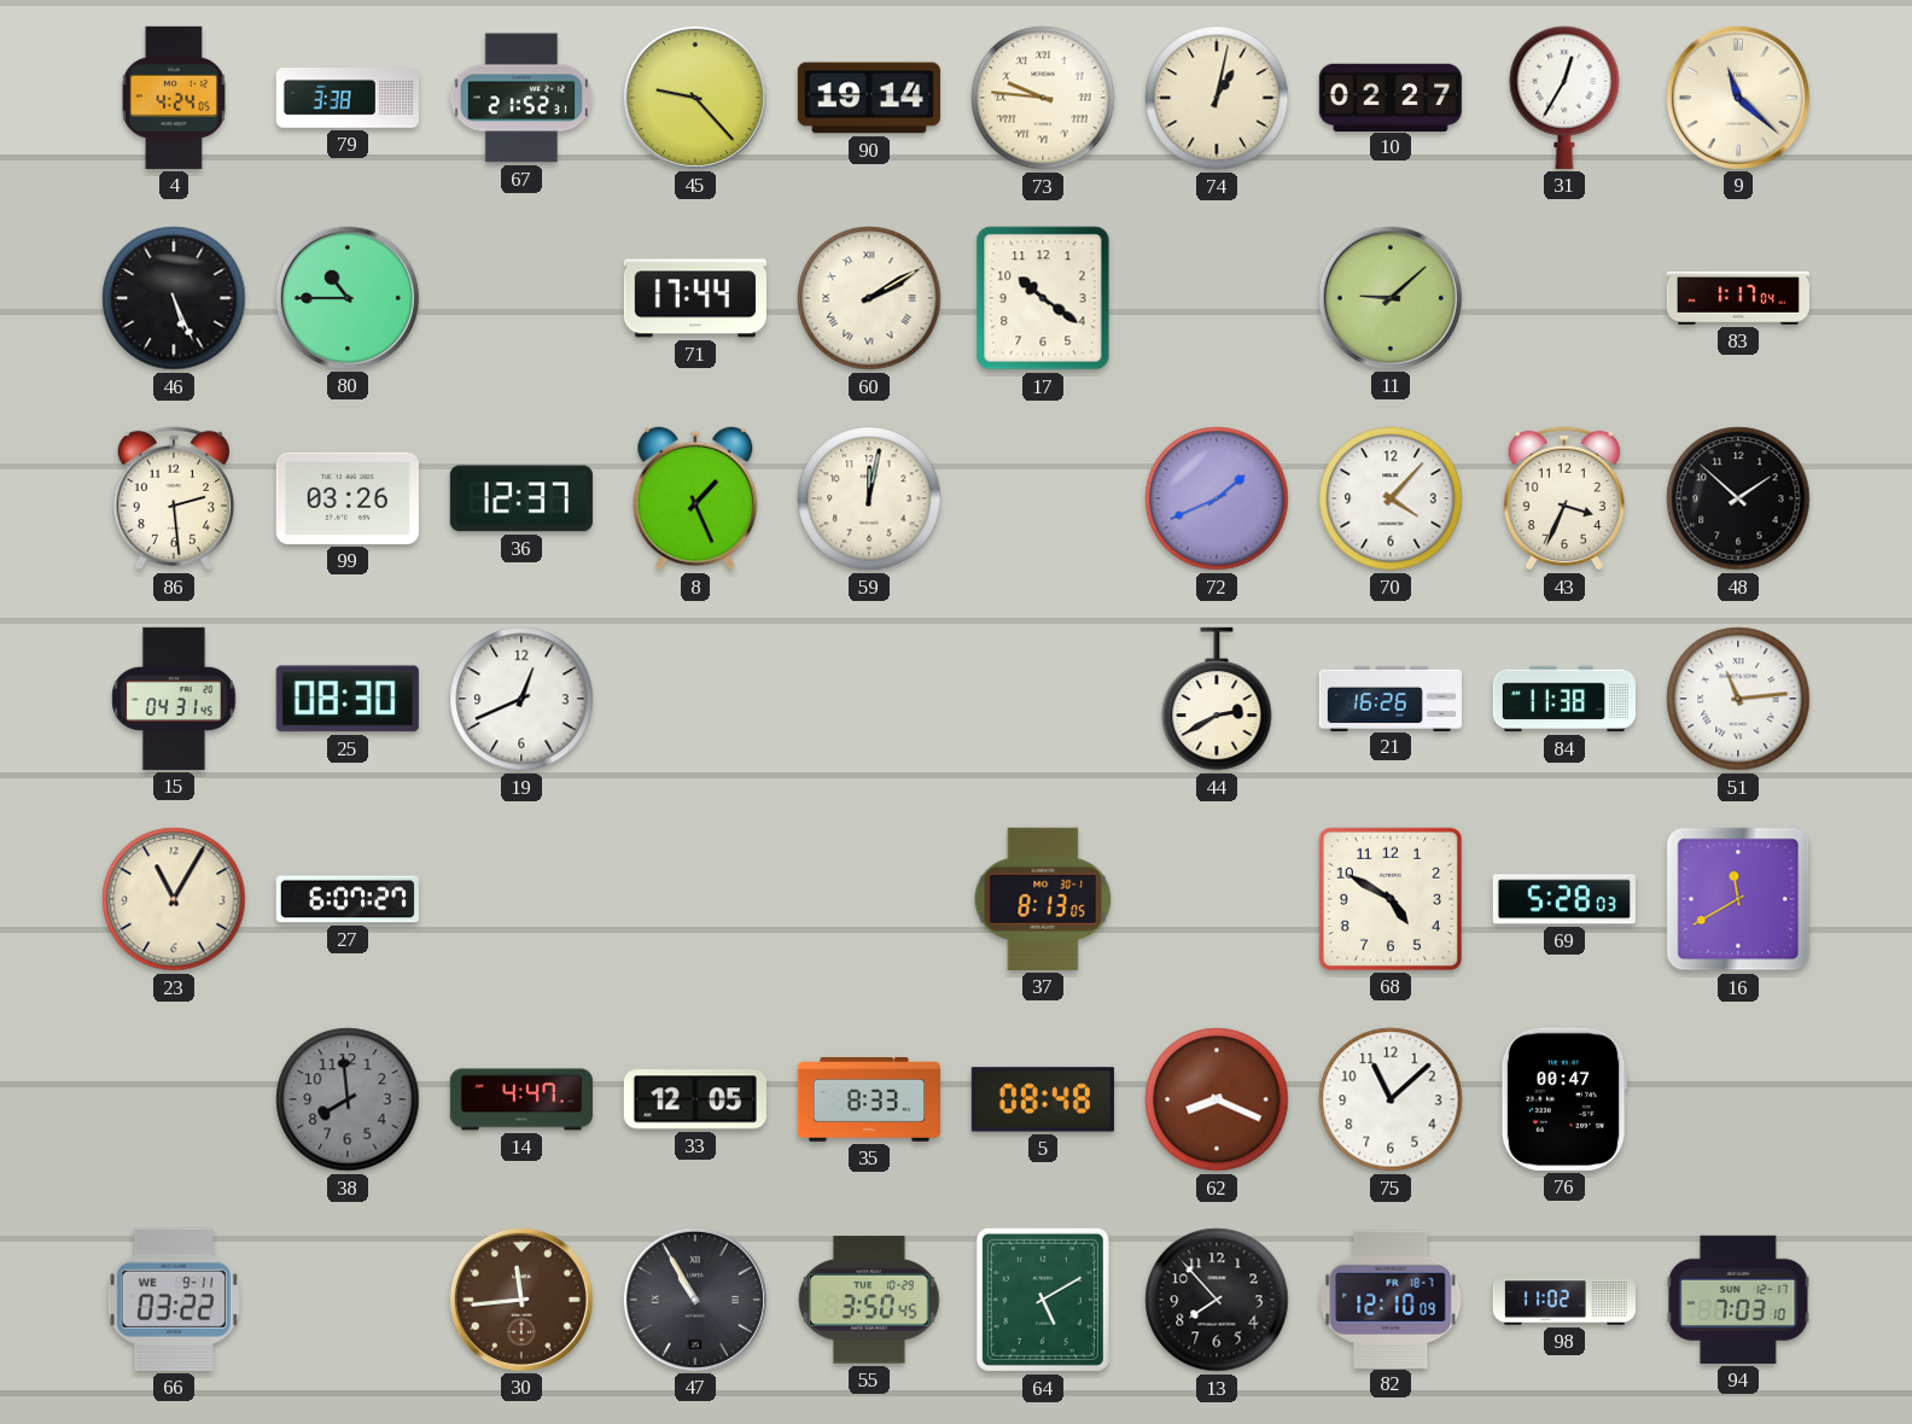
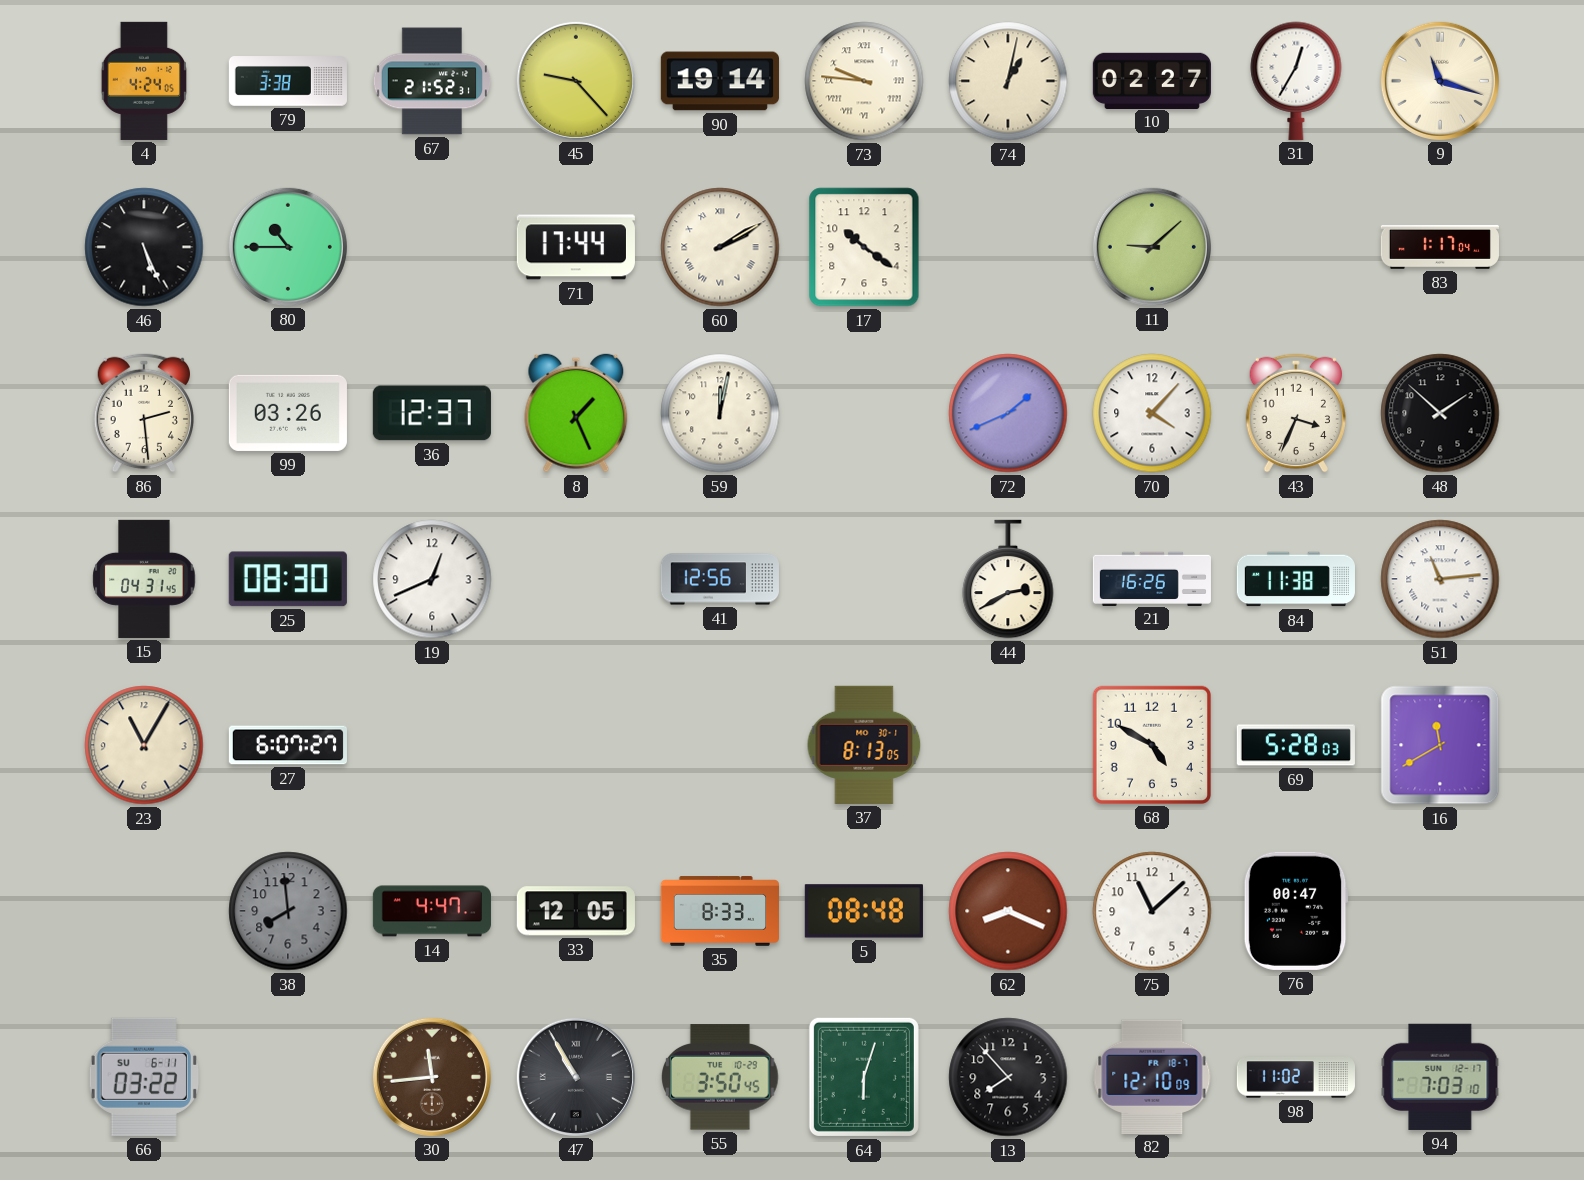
9: 11:22 -> 11:18 (1440, 81)
41: none -> 12:56 (720, 579)
66 date: WE 9-11 -> SU 6-11 (144, 1077)
64: 5:10 -> 6:03 (864, 1077)
